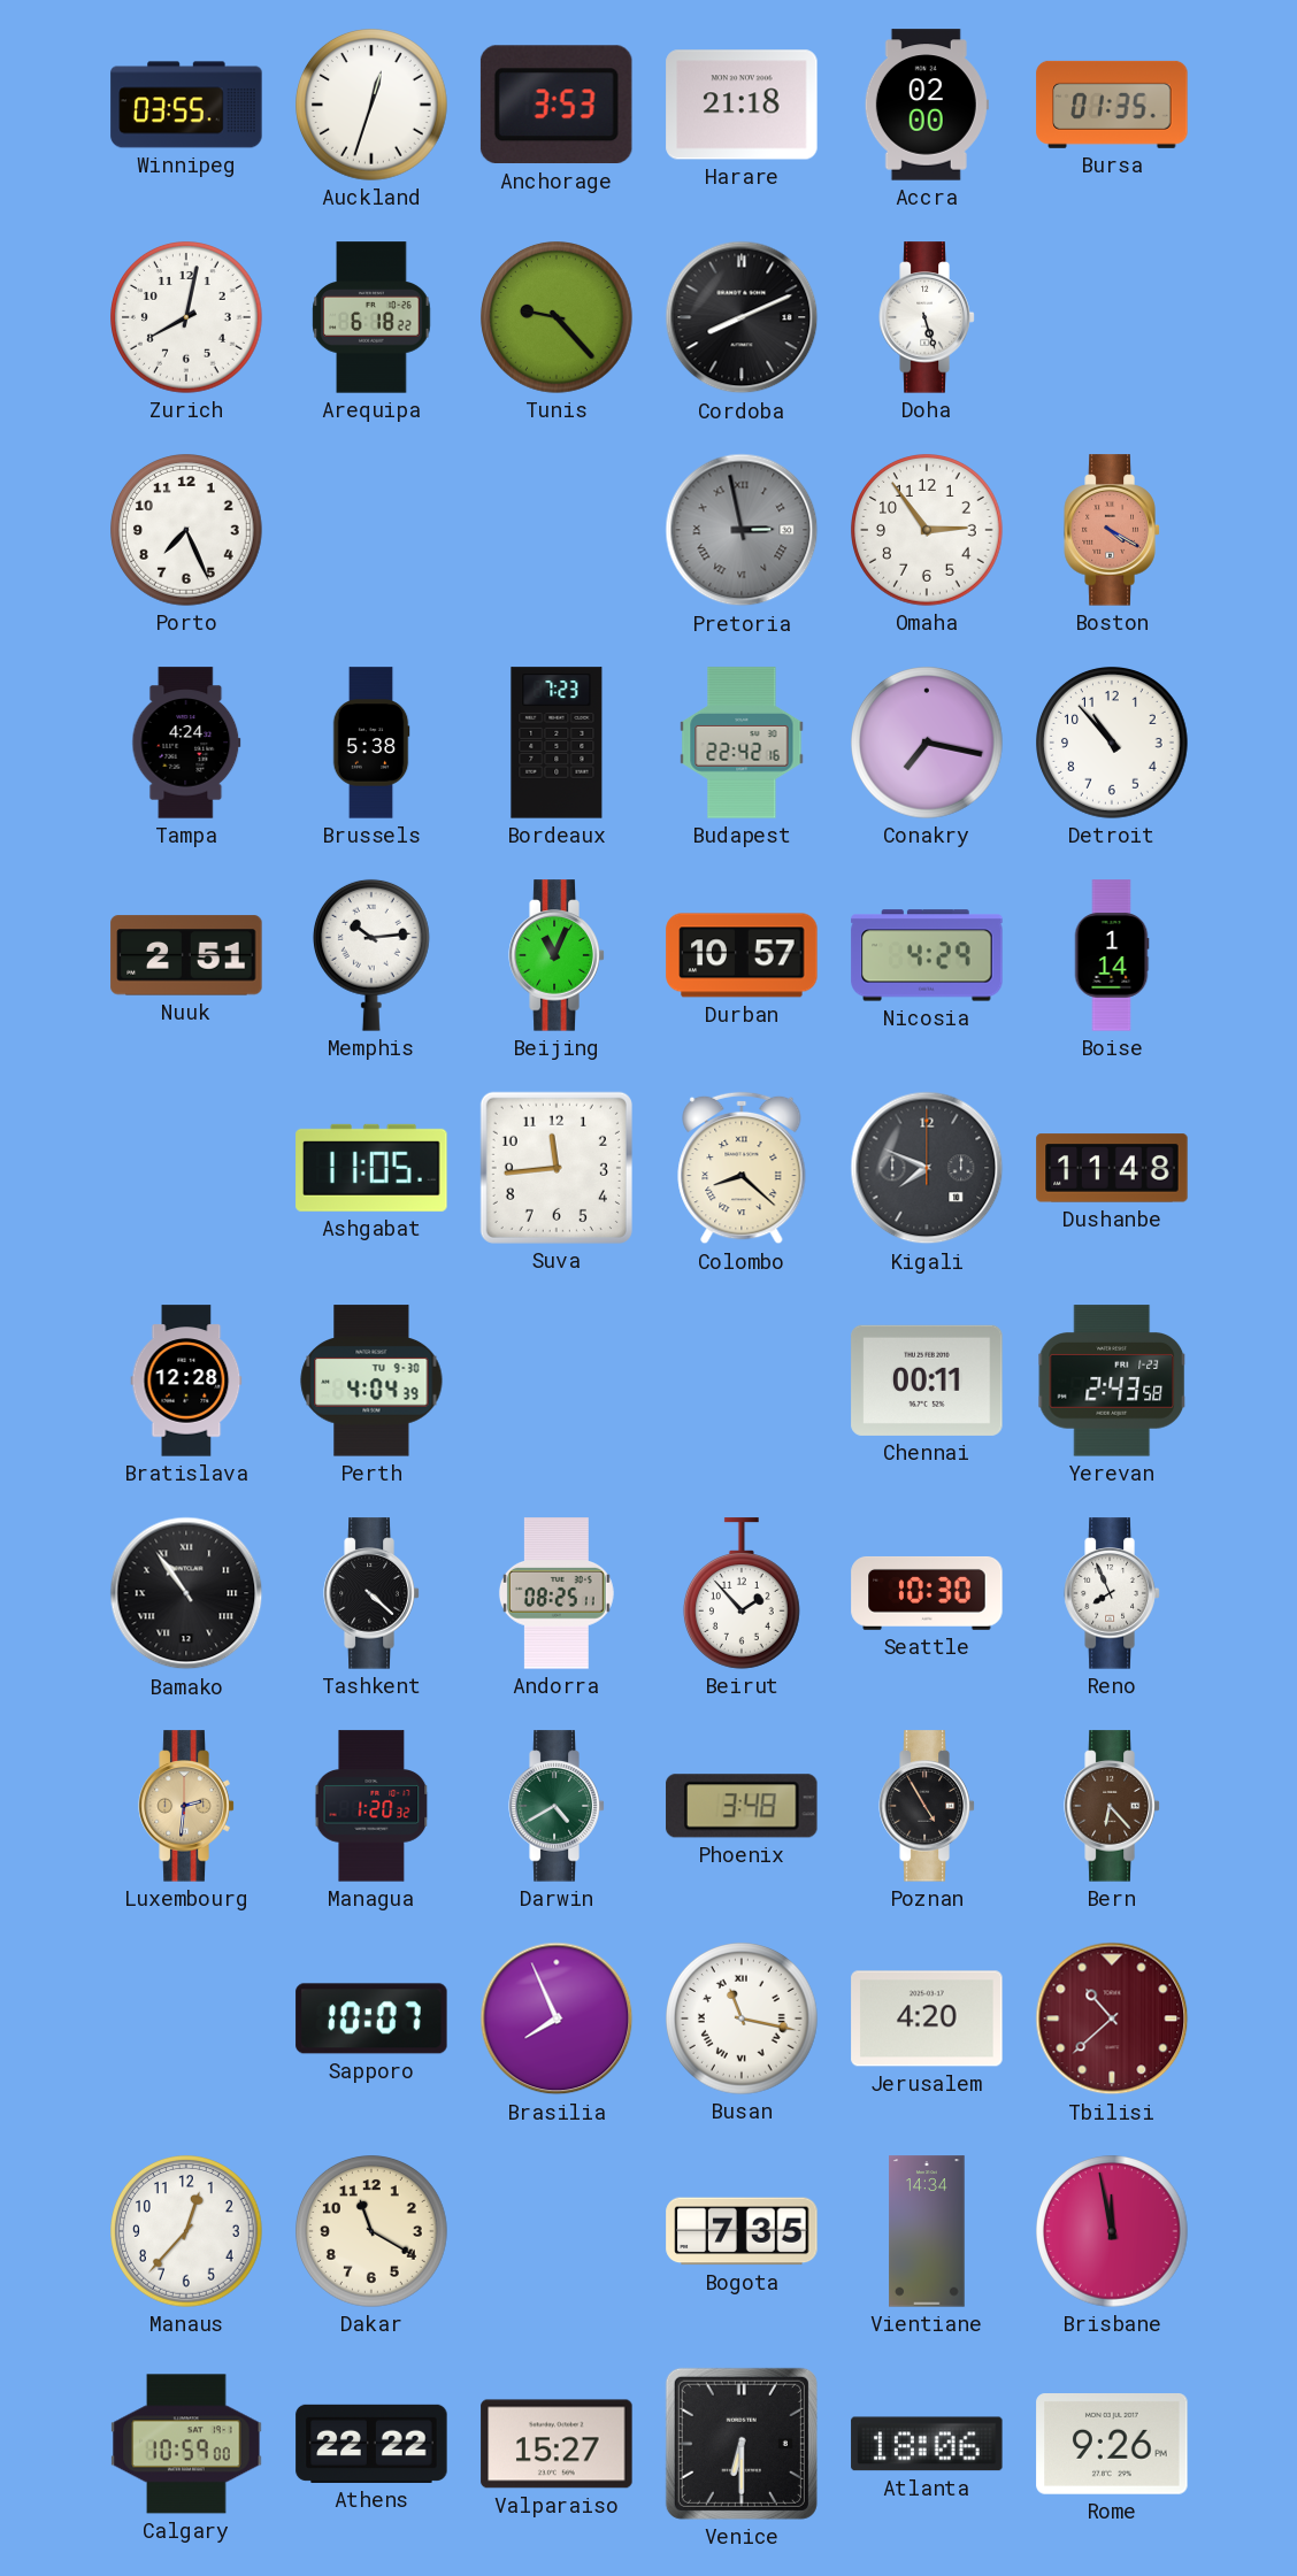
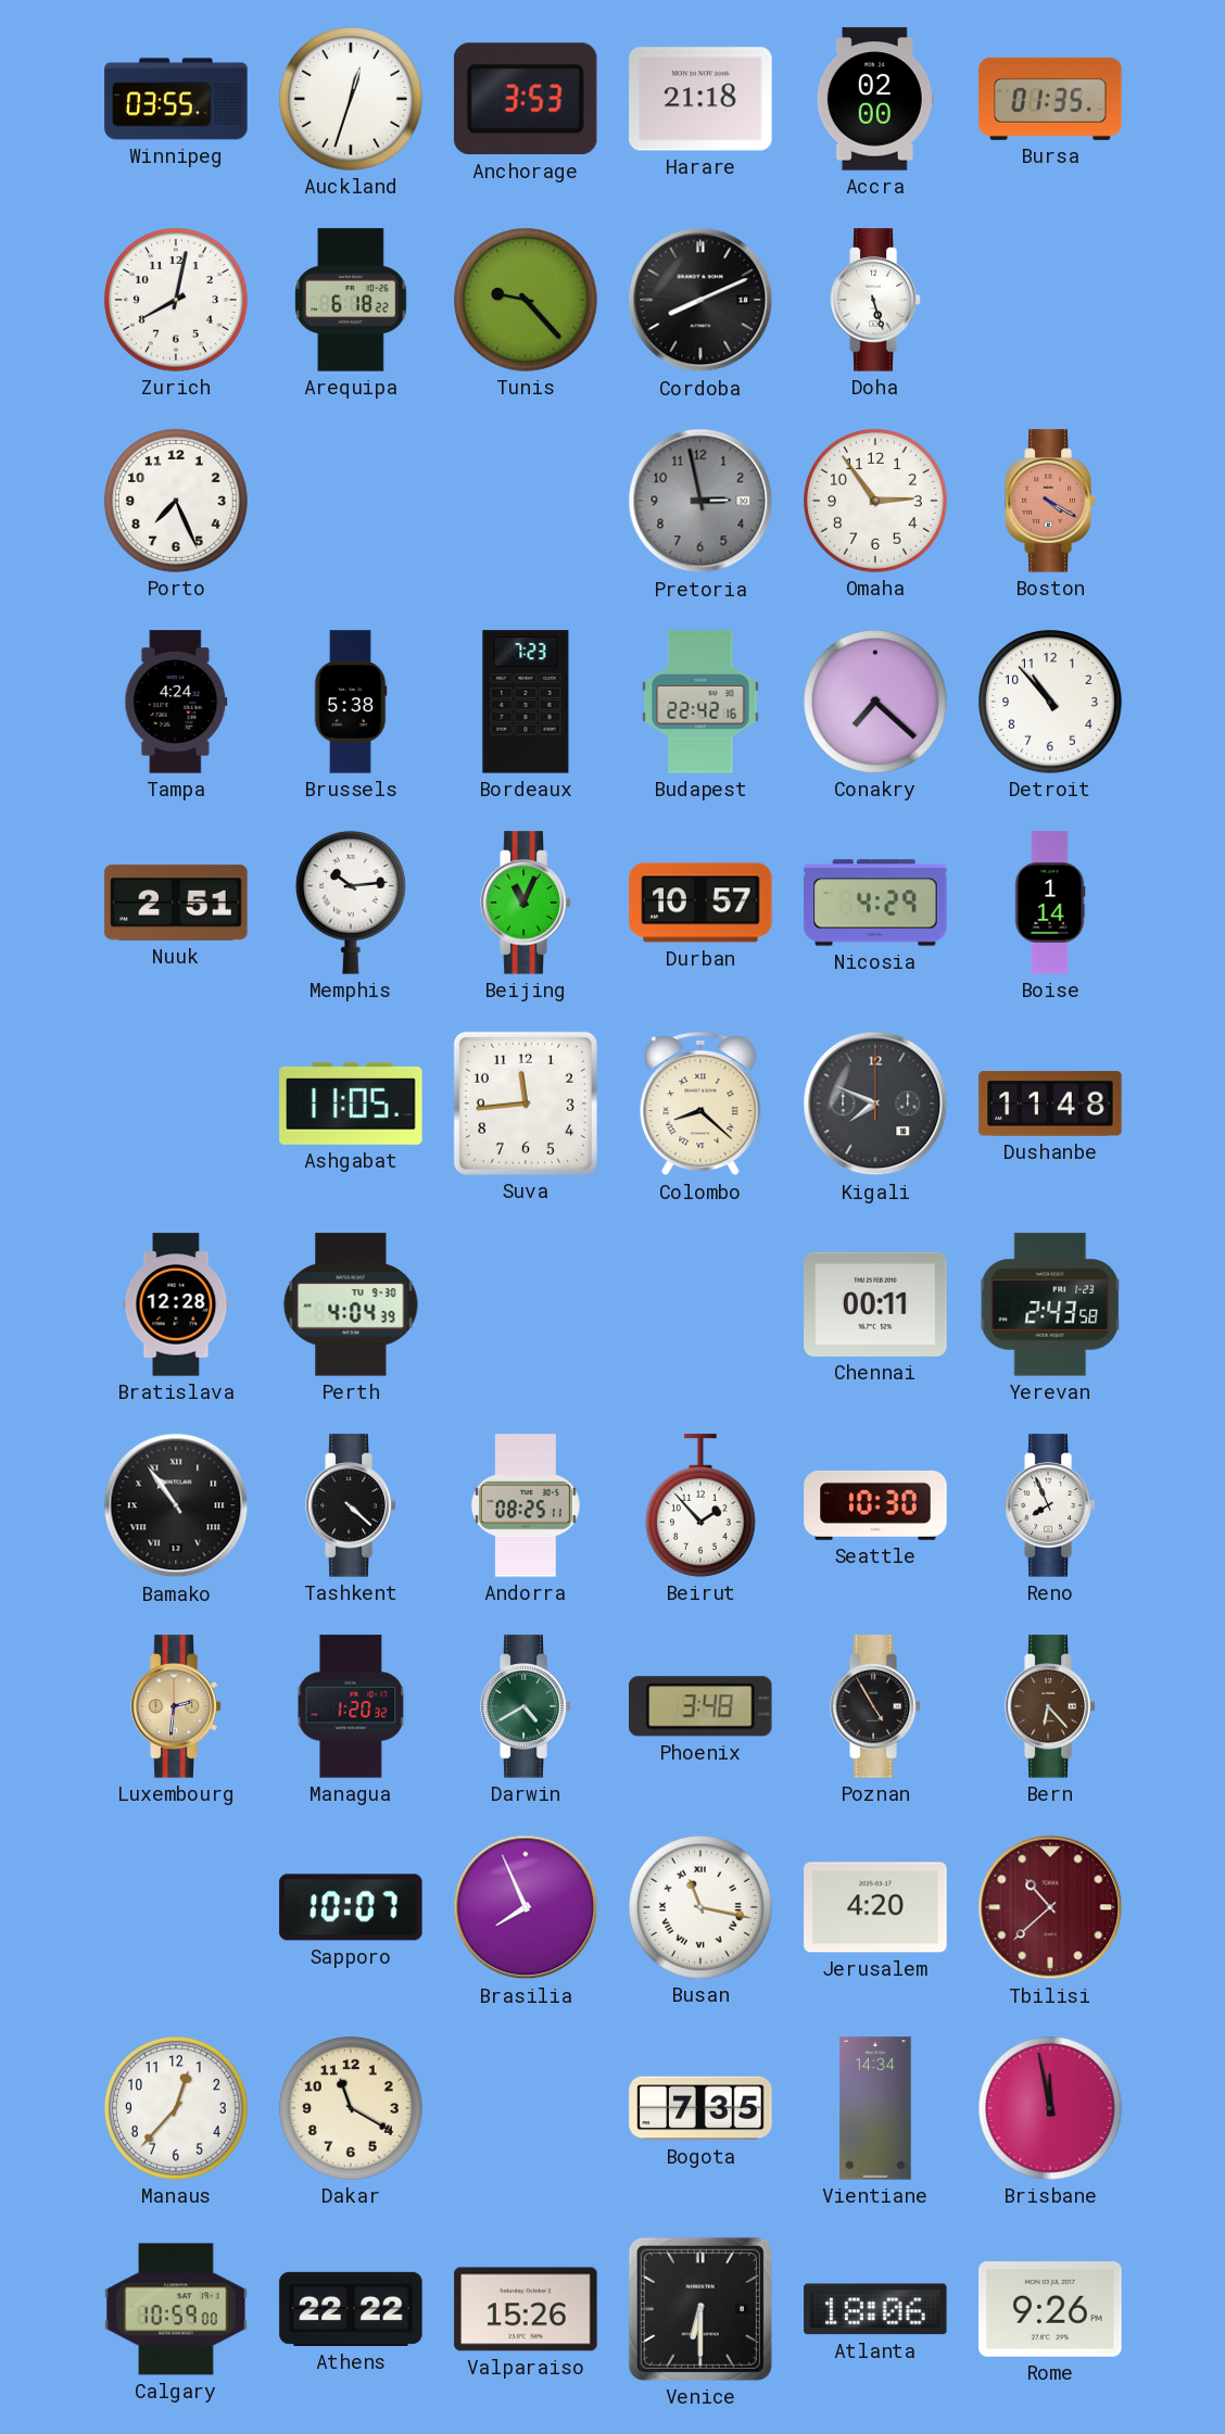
Pretoria numerals: Roman -> Arabic (700, 501)
Conakry: 7:17 -> 7:22 (876, 703)
Valparaiso: 15:27 -> 15:26 (526, 2309)
